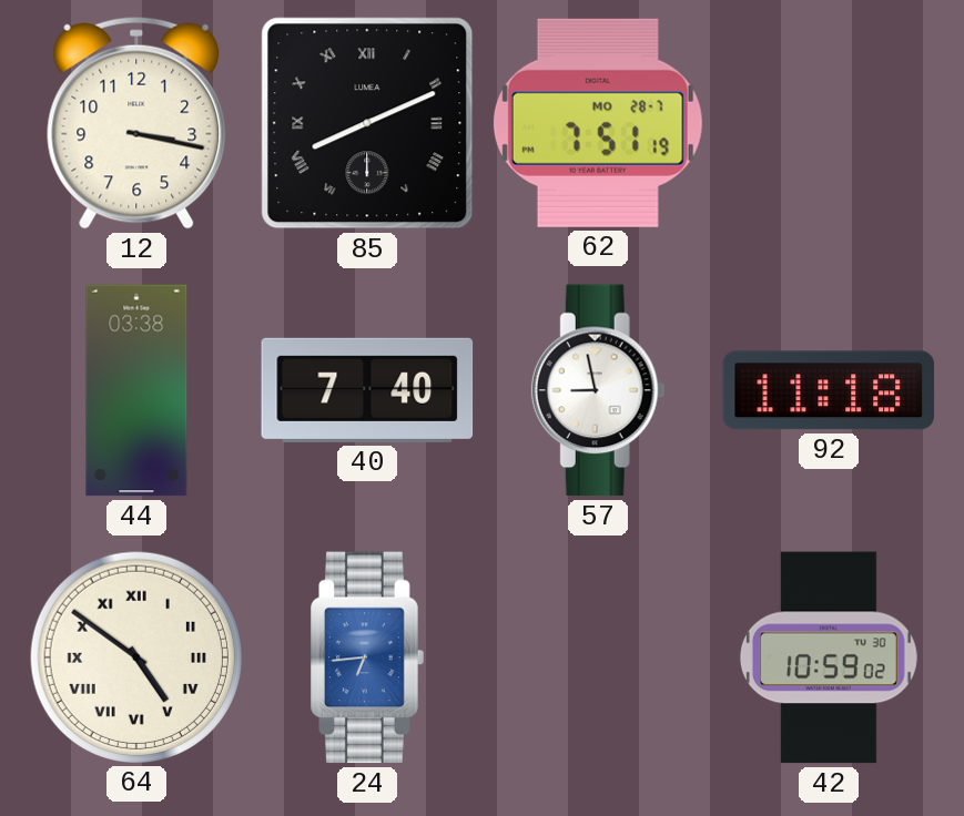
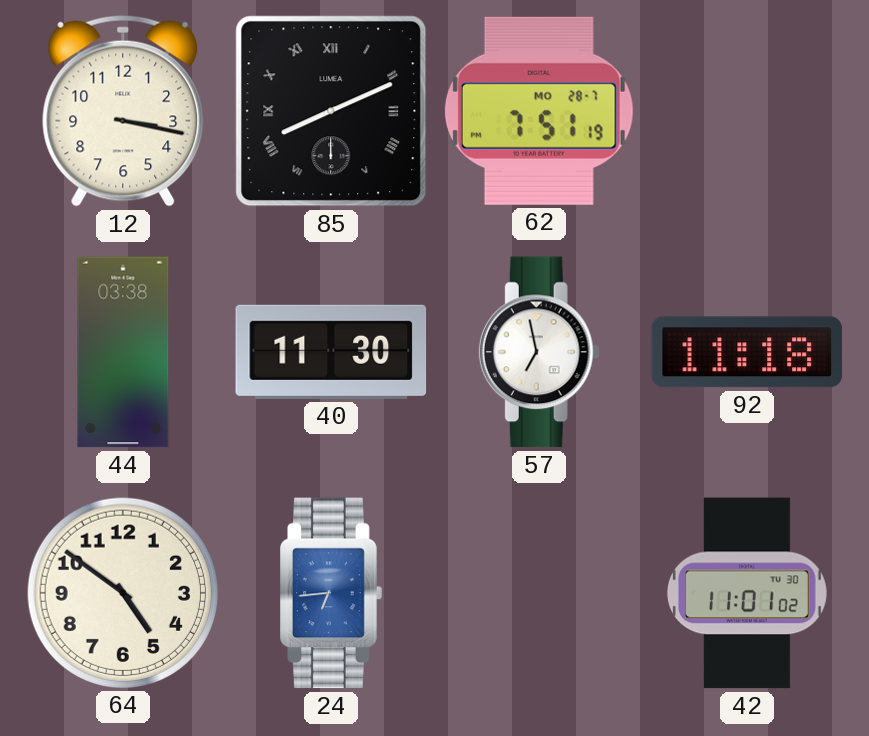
40: 7:40 -> 11:30 (331, 352)
57: 8:58 -> 6:58 (539, 352)
64 numerals: Roman -> Arabic (122, 592)
42: 10:59 -> 11:01 (747, 593)
